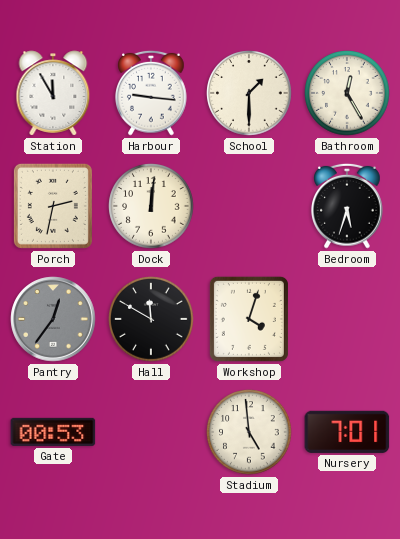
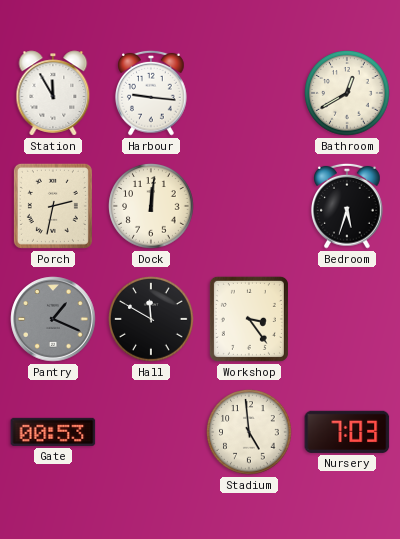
School: 1:30 -> none (249, 93)
Bathroom: 12:25 -> 12:40 (347, 93)
Pantry: 12:36 -> 1:19 (53, 319)
Workshop: 4:03 -> 3:24 (249, 319)
Nursery: 7:01 -> 7:03 (347, 432)
